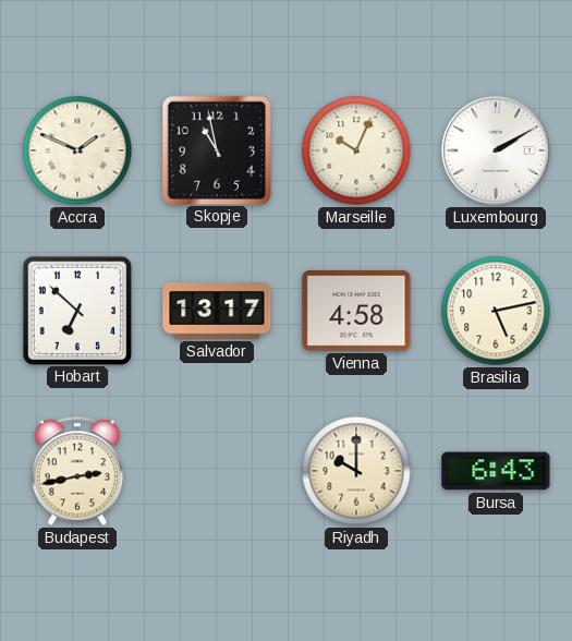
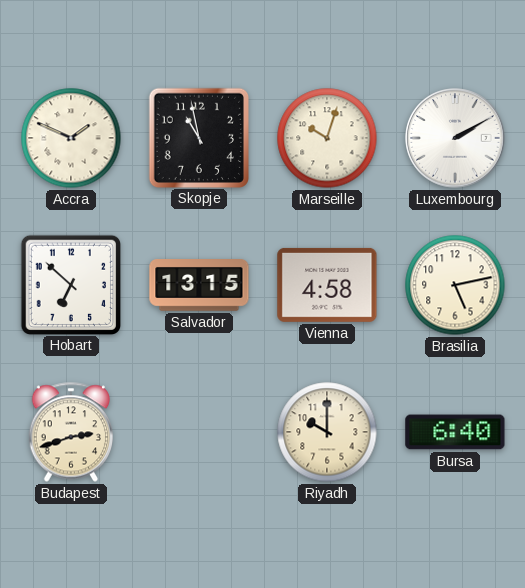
Marseille: 10:04 -> 10:03 (327, 138)
Salvador: 13:17 -> 13:15 (199, 286)
Budapest: 2:43 -> 2:42 (70, 432)
Bursa: 6:43 -> 6:40 (455, 432)
